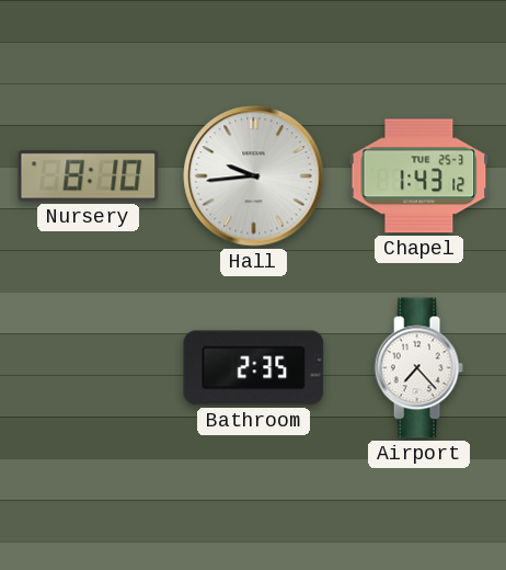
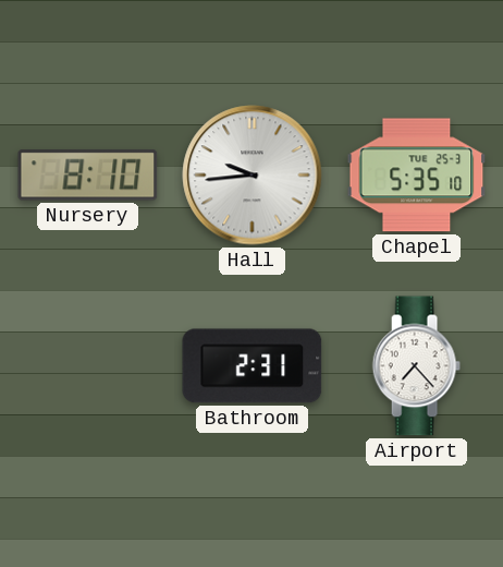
Chapel: 1:43 -> 5:35 (417, 176)
Bathroom: 2:35 -> 2:31 (253, 366)
